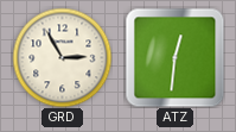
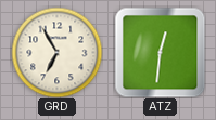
GRD: 2:55 -> 6:55 (56, 52)
